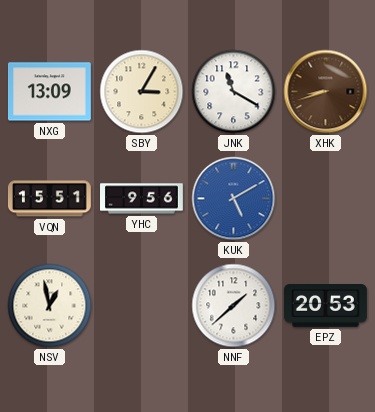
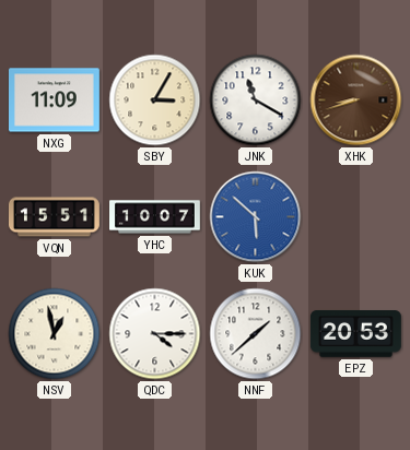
NXG: 13:09 -> 11:09 (54, 100)
YHC: 9:56 -> 10:07 (155, 217)
KUK: 5:10 -> 5:52 (256, 217)
QDC: none -> 4:15 (155, 334)
